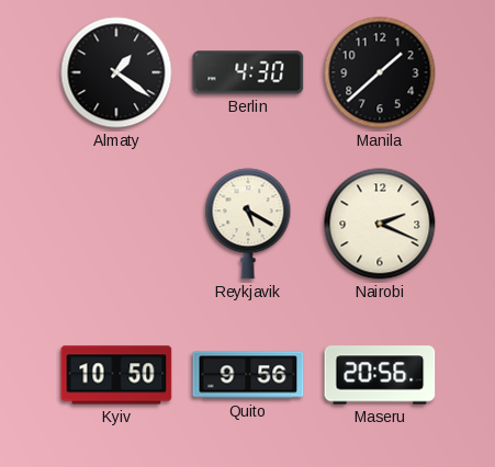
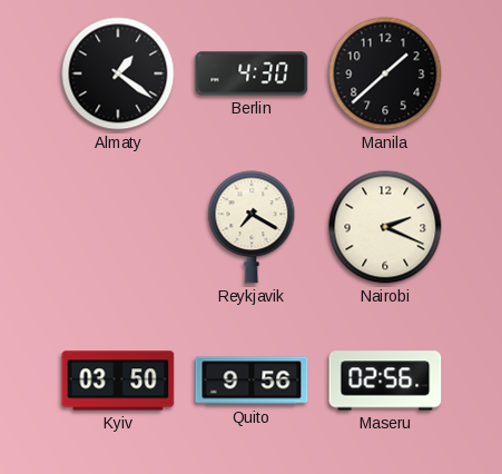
Reykjavik: 5:20 -> 7:20 (252, 227)
Kyiv: 10:50 -> 03:50 (118, 381)
Maseru: 20:56 -> 02:56 (385, 381)
